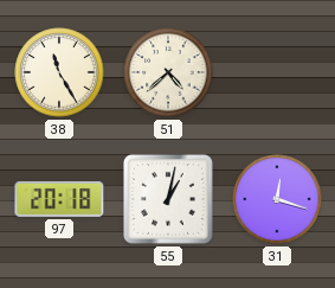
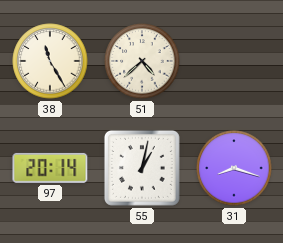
97: 20:18 -> 20:14 (50, 168)
31: 12:18 -> 8:18 (234, 168)
